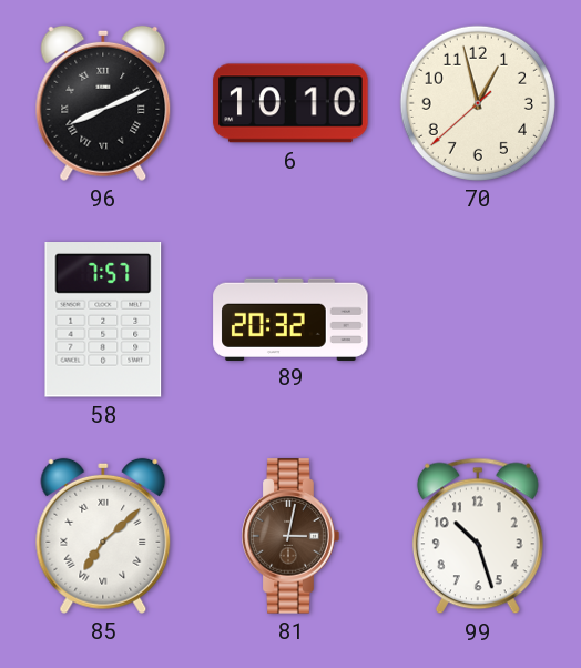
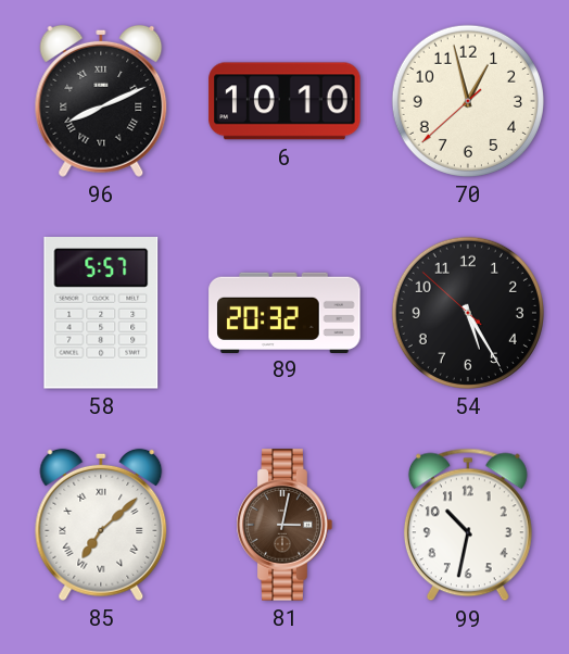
58: 7:57 -> 5:57 (101, 314)
54: none -> 5:24 (468, 313)
99: 10:27 -> 10:32 (468, 525)
